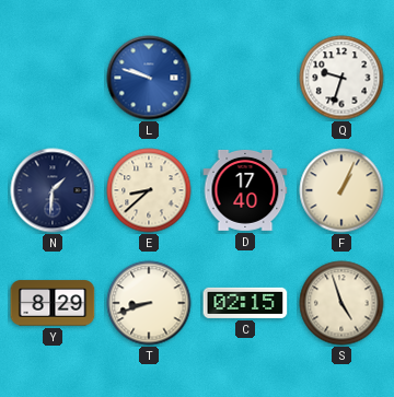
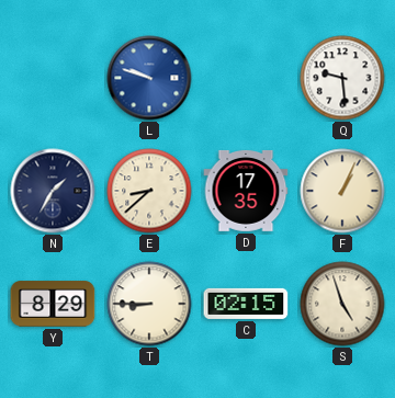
Q: 9:33 -> 9:29 (342, 78)
N: 1:31 -> 1:35 (53, 191)
D: 17:40 -> 17:35 (246, 191)
T: 8:42 -> 8:45 (149, 304)
